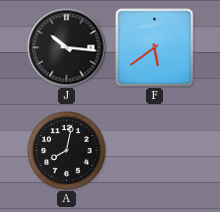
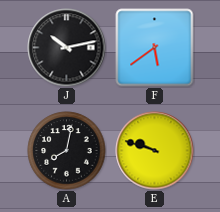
J: 10:16 -> 10:13 (67, 48)
E: none -> 9:48 (155, 151)
